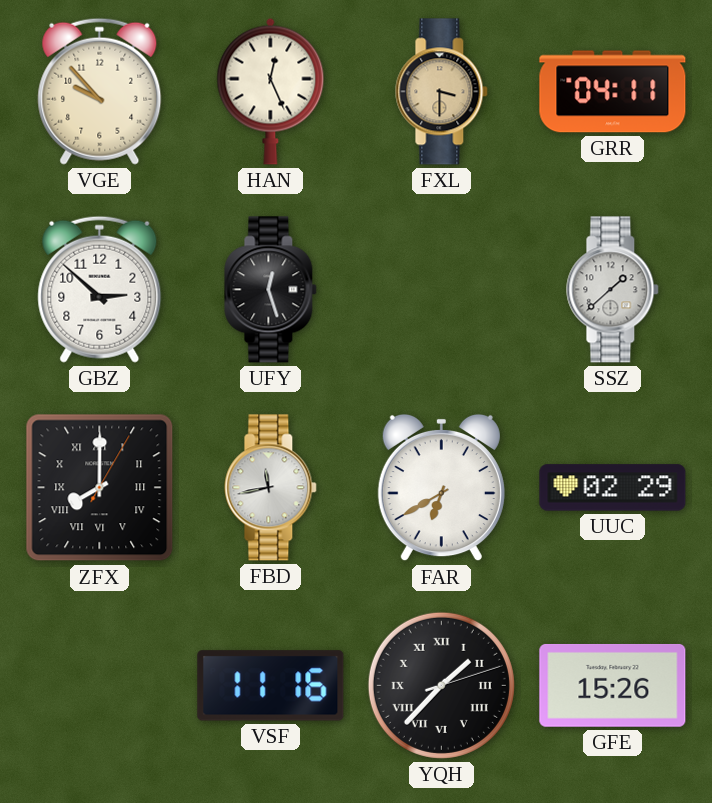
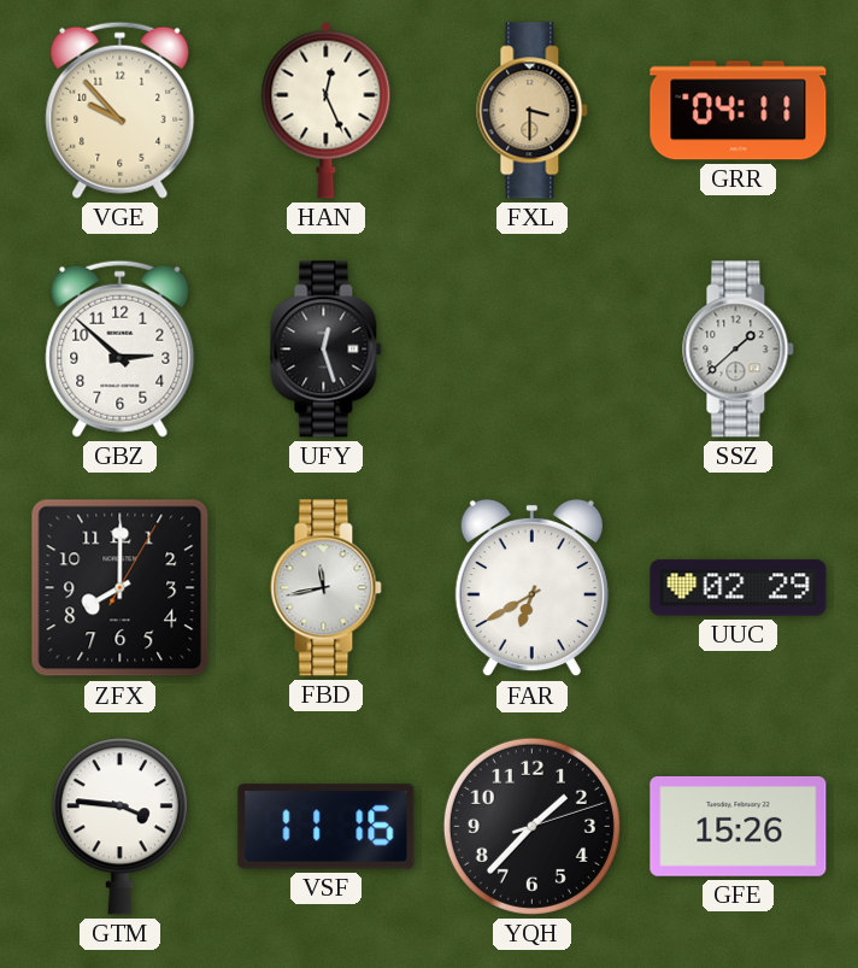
ZFX numerals: Roman -> Arabic (121, 588)
GTM: none -> 3:46 (119, 827)
YQH numerals: Roman -> Arabic (531, 826)
